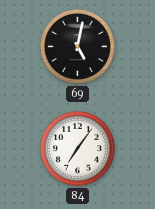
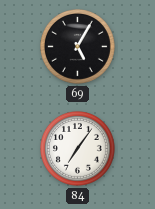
69: 5:02 -> 5:05 (78, 47)
